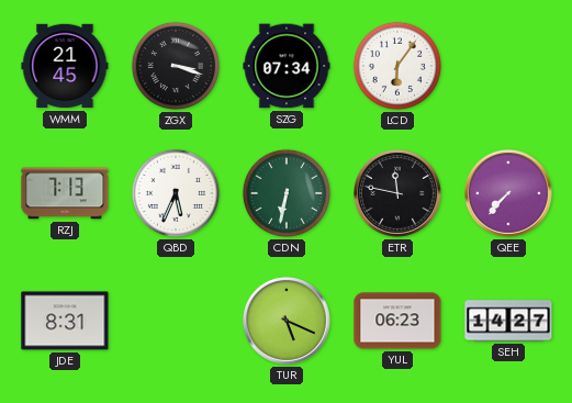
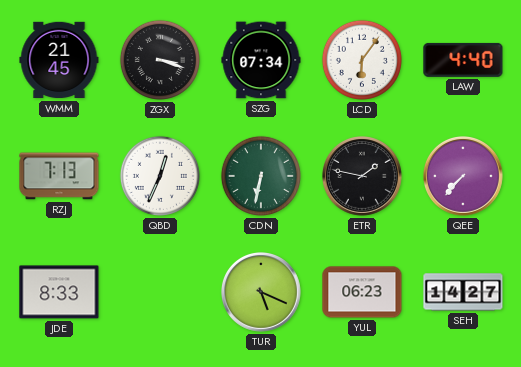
LAW: none -> 4:40 (463, 60)
QBD: 5:34 -> 12:34 (160, 176)
ETR: 11:47 -> 1:47 (363, 177)
JDE: 8:31 -> 8:33 (59, 292)
